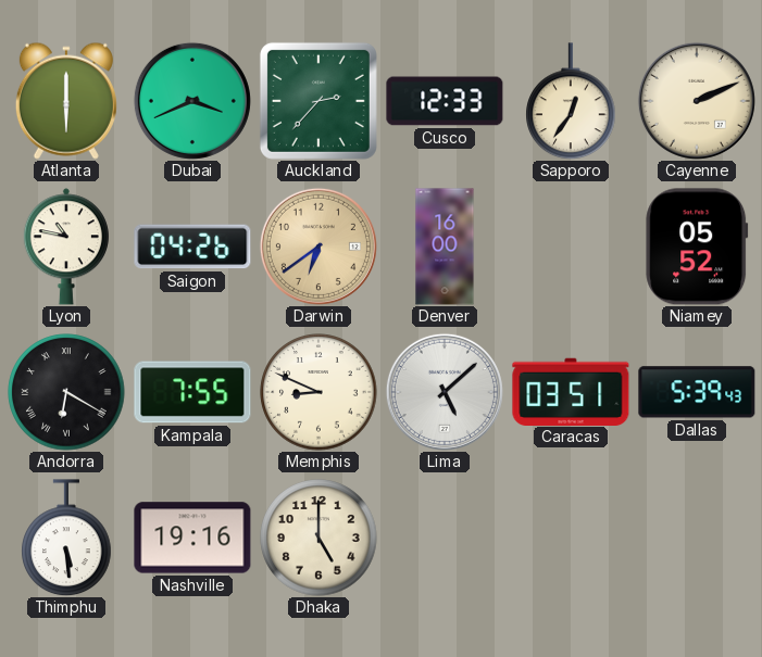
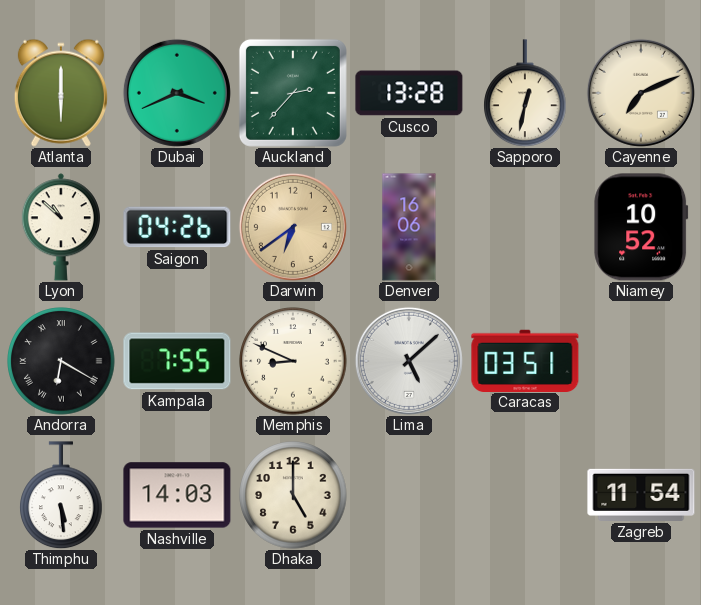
Cusco: 12:33 -> 13:28 (409, 93)
Sapporo: 12:36 -> 12:32 (525, 93)
Cayenne: 2:11 -> 7:11 (641, 93)
Lyon: 10:47 -> 10:52 (60, 227)
Denver: 16:00 -> 16:06 (409, 227)
Niamey: 05:52 -> 10:52 (641, 227)
Dallas: 5:39 -> none (697, 392)
Nashville: 19:16 -> 14:03 (177, 495)
Zagreb: none -> 11:54 (641, 495)
